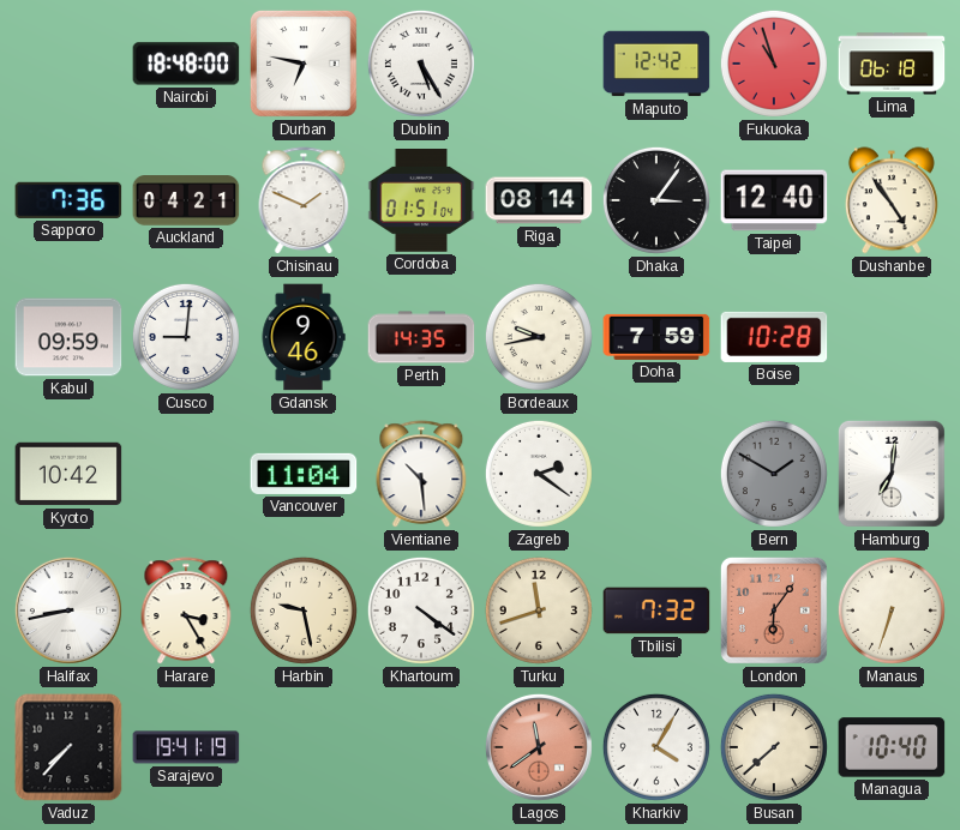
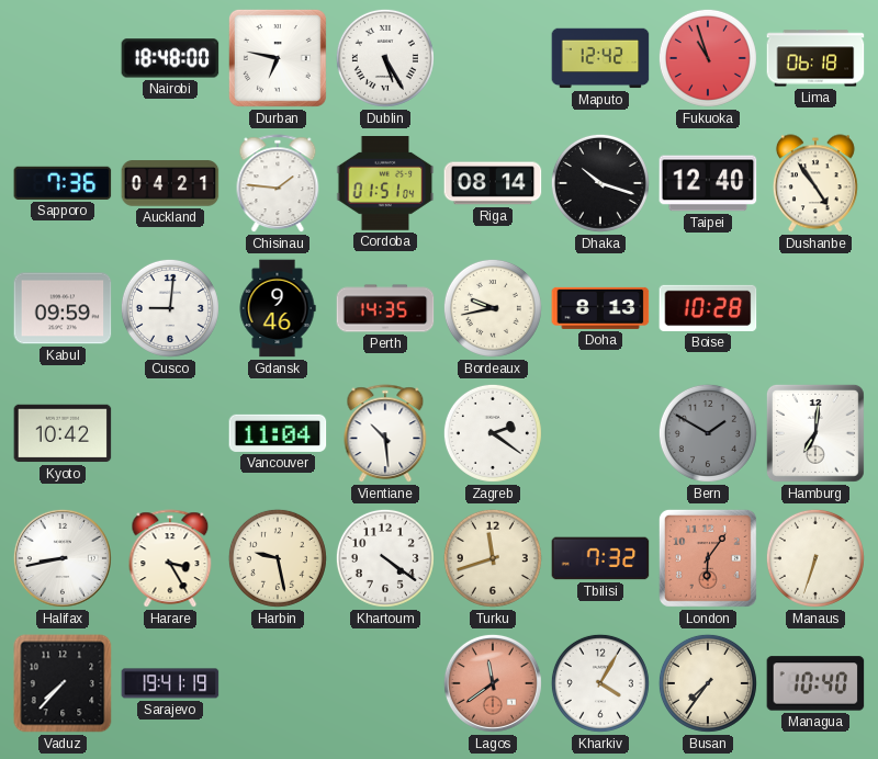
Chisinau: 1:49 -> 1:46 (278, 184)
Dhaka: 3:06 -> 10:18 (600, 183)
Doha: 7:59 -> 8:13 (600, 308)
Busan: 7:38 -> 7:36 (708, 683)
